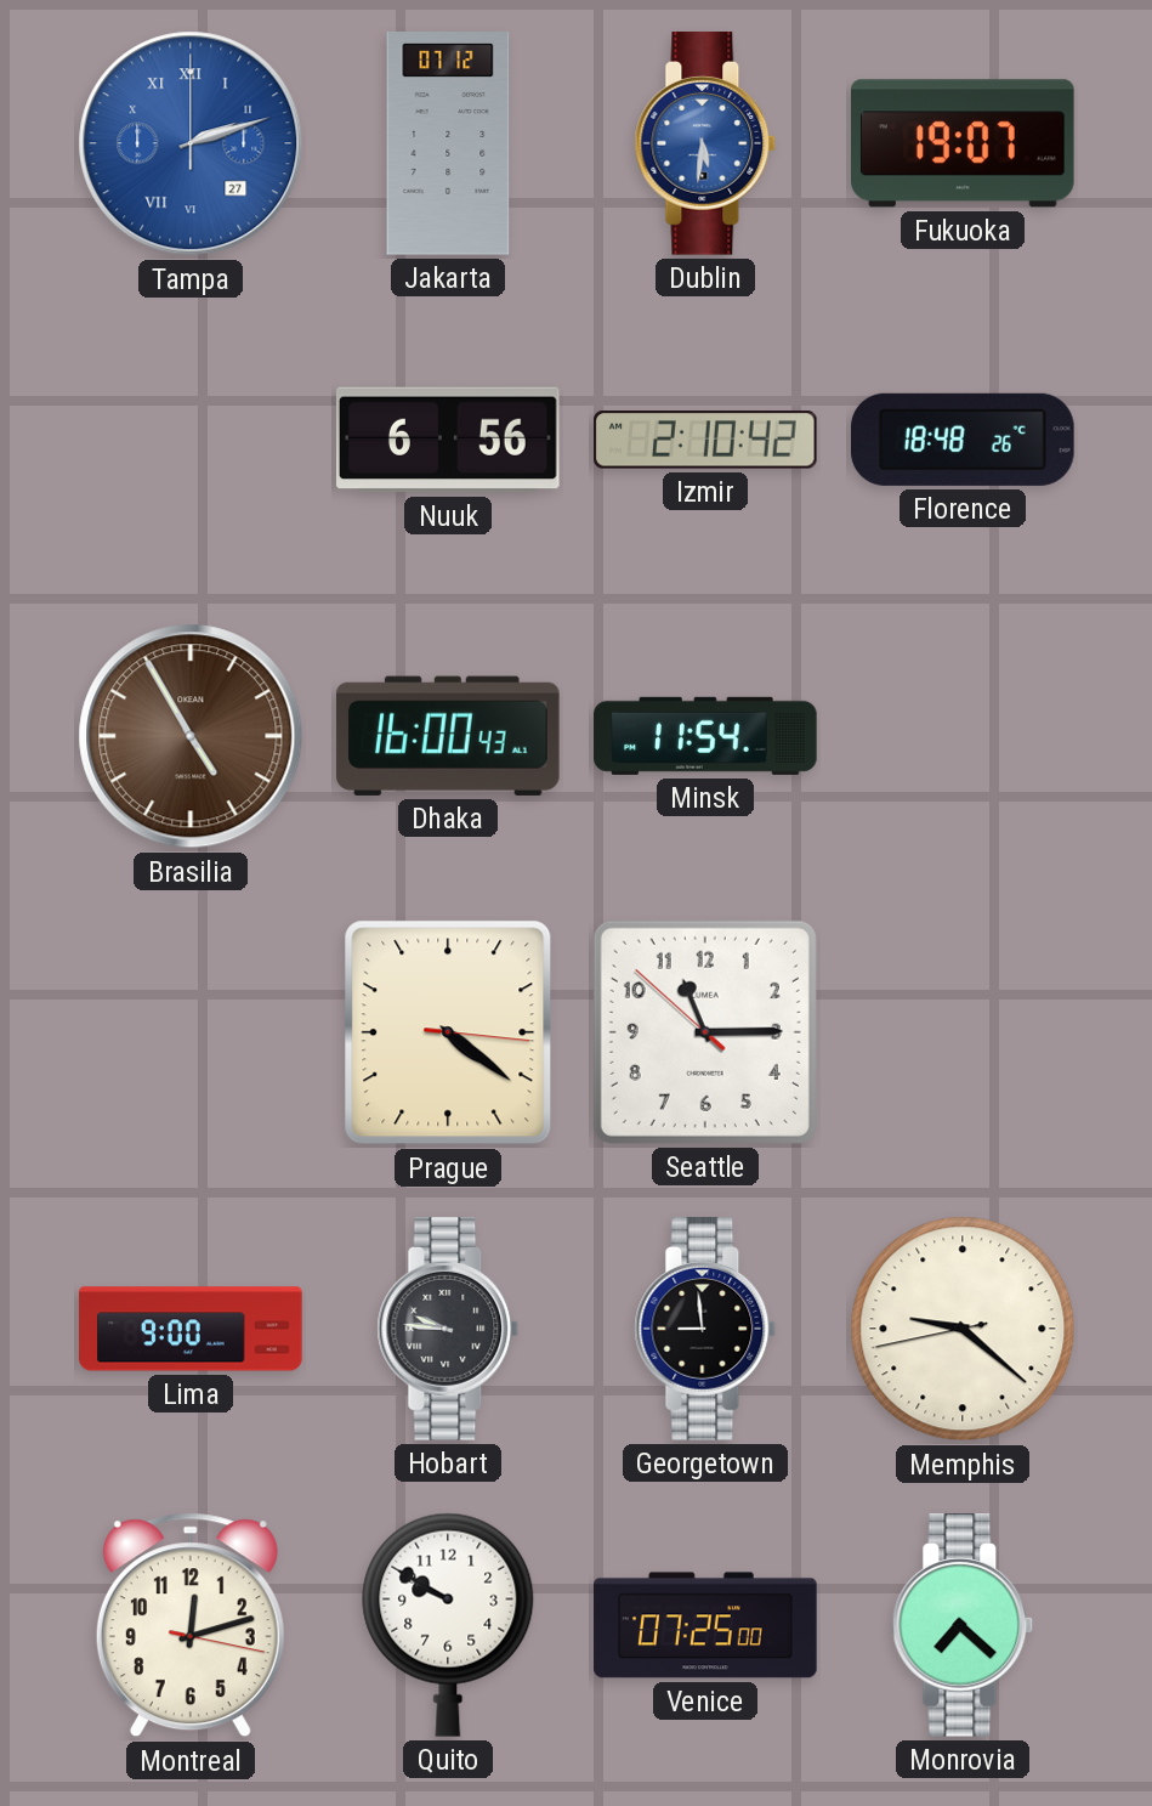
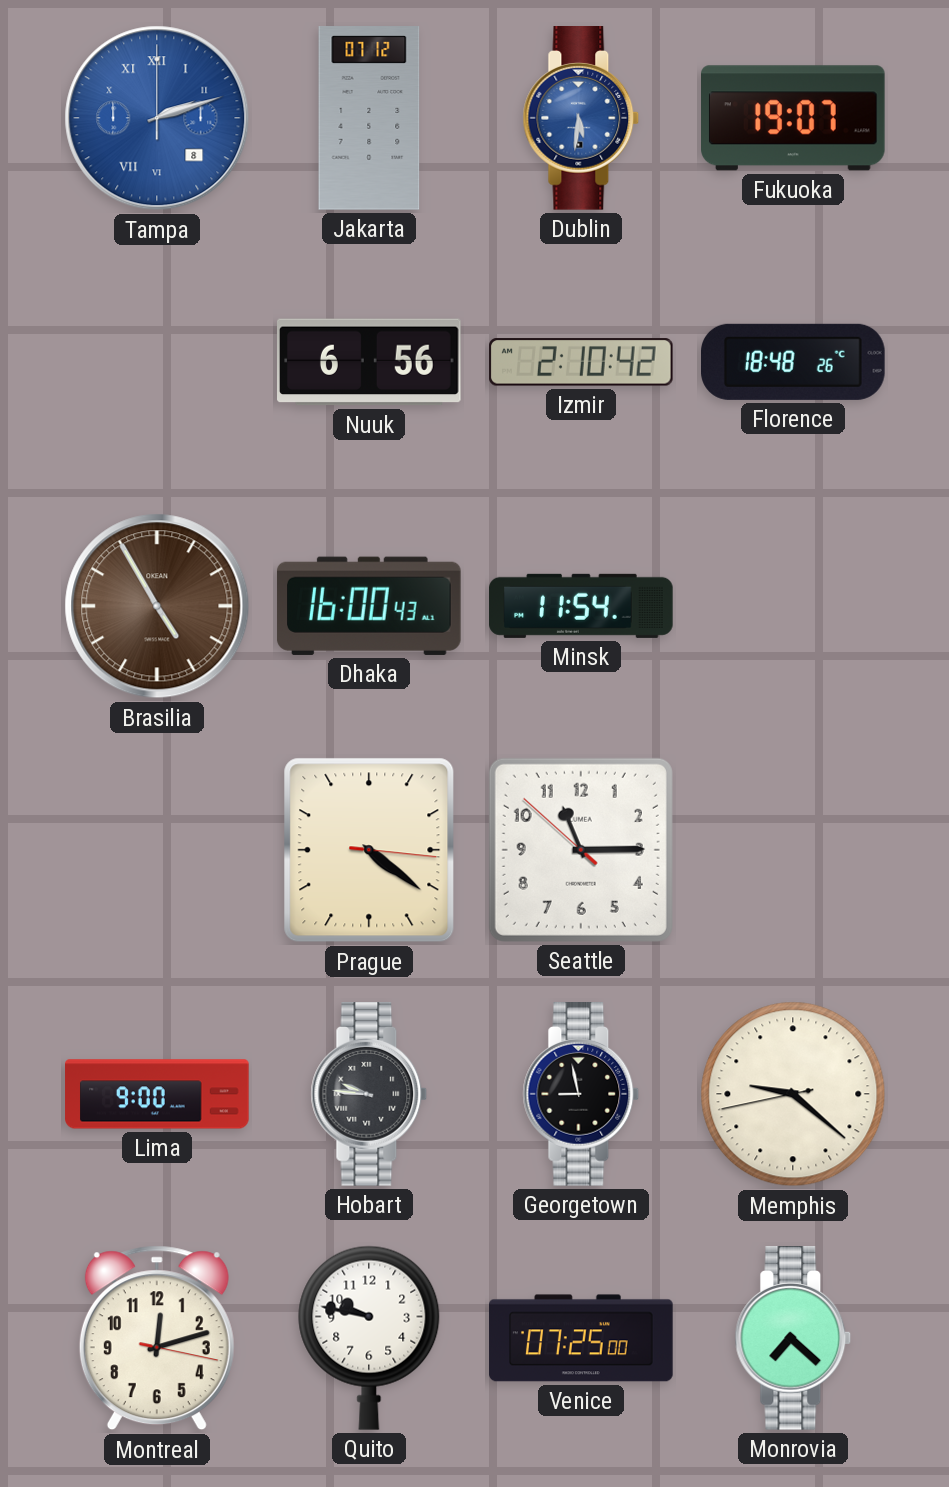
Tampa date: 27 -> 8 (157, 118)
Georgetown: 8:59 -> 8:58 (581, 1095)
Quito: 9:50 -> 9:47 (369, 1338)
